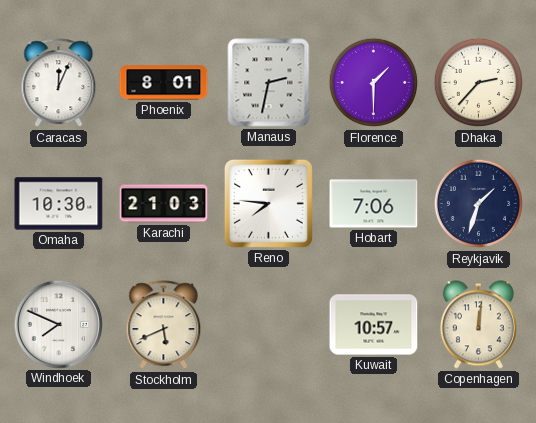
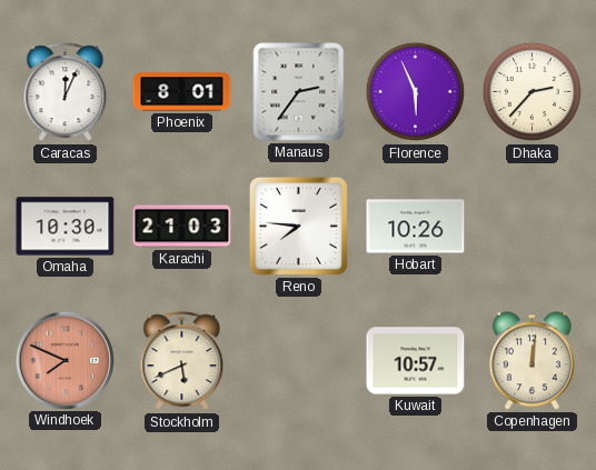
Manaus: 2:32 -> 2:36 (299, 92)
Florence: 1:30 -> 5:56 (416, 92)
Hobart: 7:06 -> 10:26 (416, 227)
Reykjavik: 1:33 -> none (479, 204)
Windhoek dial: white -> salmon (64, 360)
